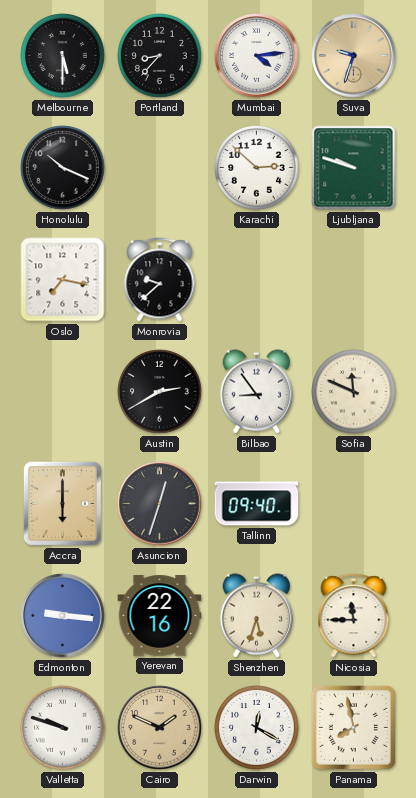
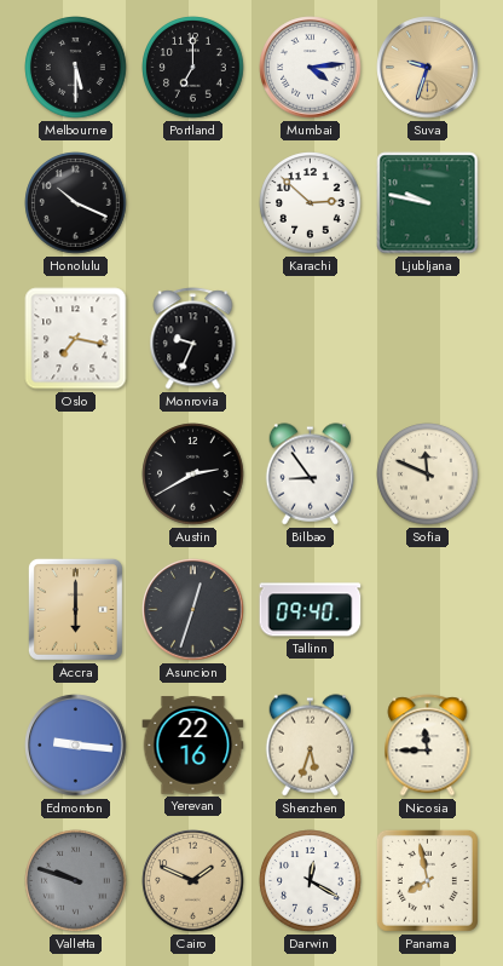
Portland: 8:37 -> 7:00 (193, 68)
Ljubljana: 9:48 -> 9:47 (428, 203)
Monrovia: 9:38 -> 9:34 (193, 339)
Valletta dial: white -> grey (76, 881)
